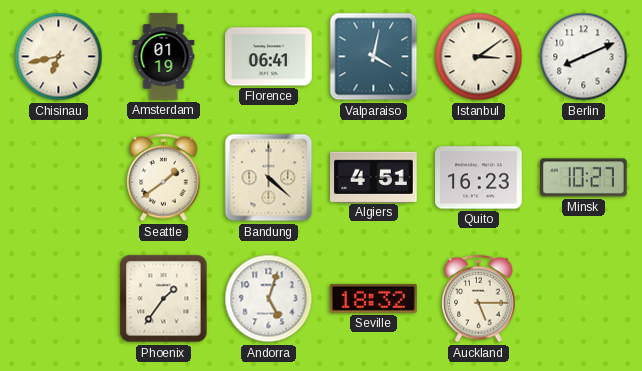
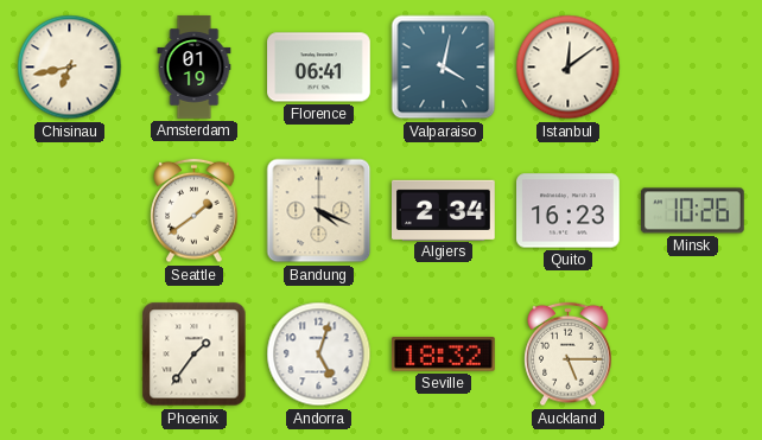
Istanbul: 3:09 -> 12:09 (569, 68)
Berlin: 8:11 -> none (584, 57)
Bandung: 4:22 -> 4:19 (319, 211)
Algiers: 4:51 -> 2:34 (444, 210)
Minsk: 10:27 -> 10:26 (693, 211)
